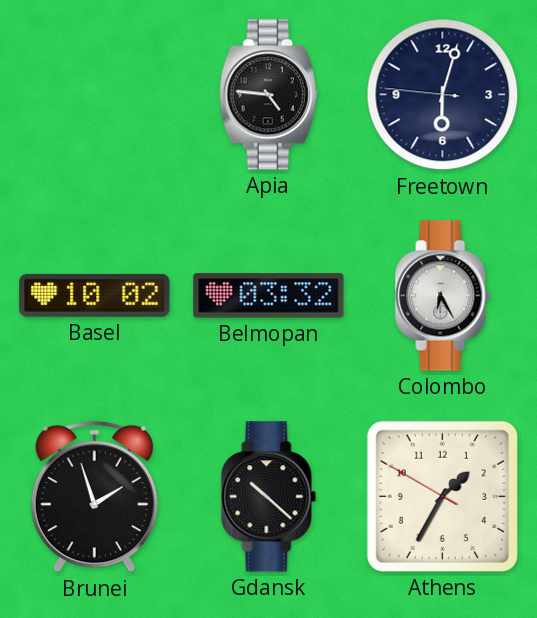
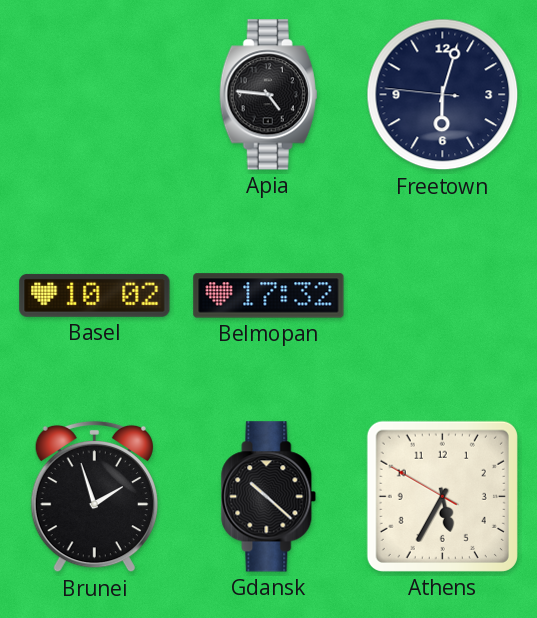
Belmopan: 03:32 -> 17:32 (269, 296)
Colombo: 6:25 -> none (443, 296)
Athens: 1:34 -> 5:34 (442, 496)
